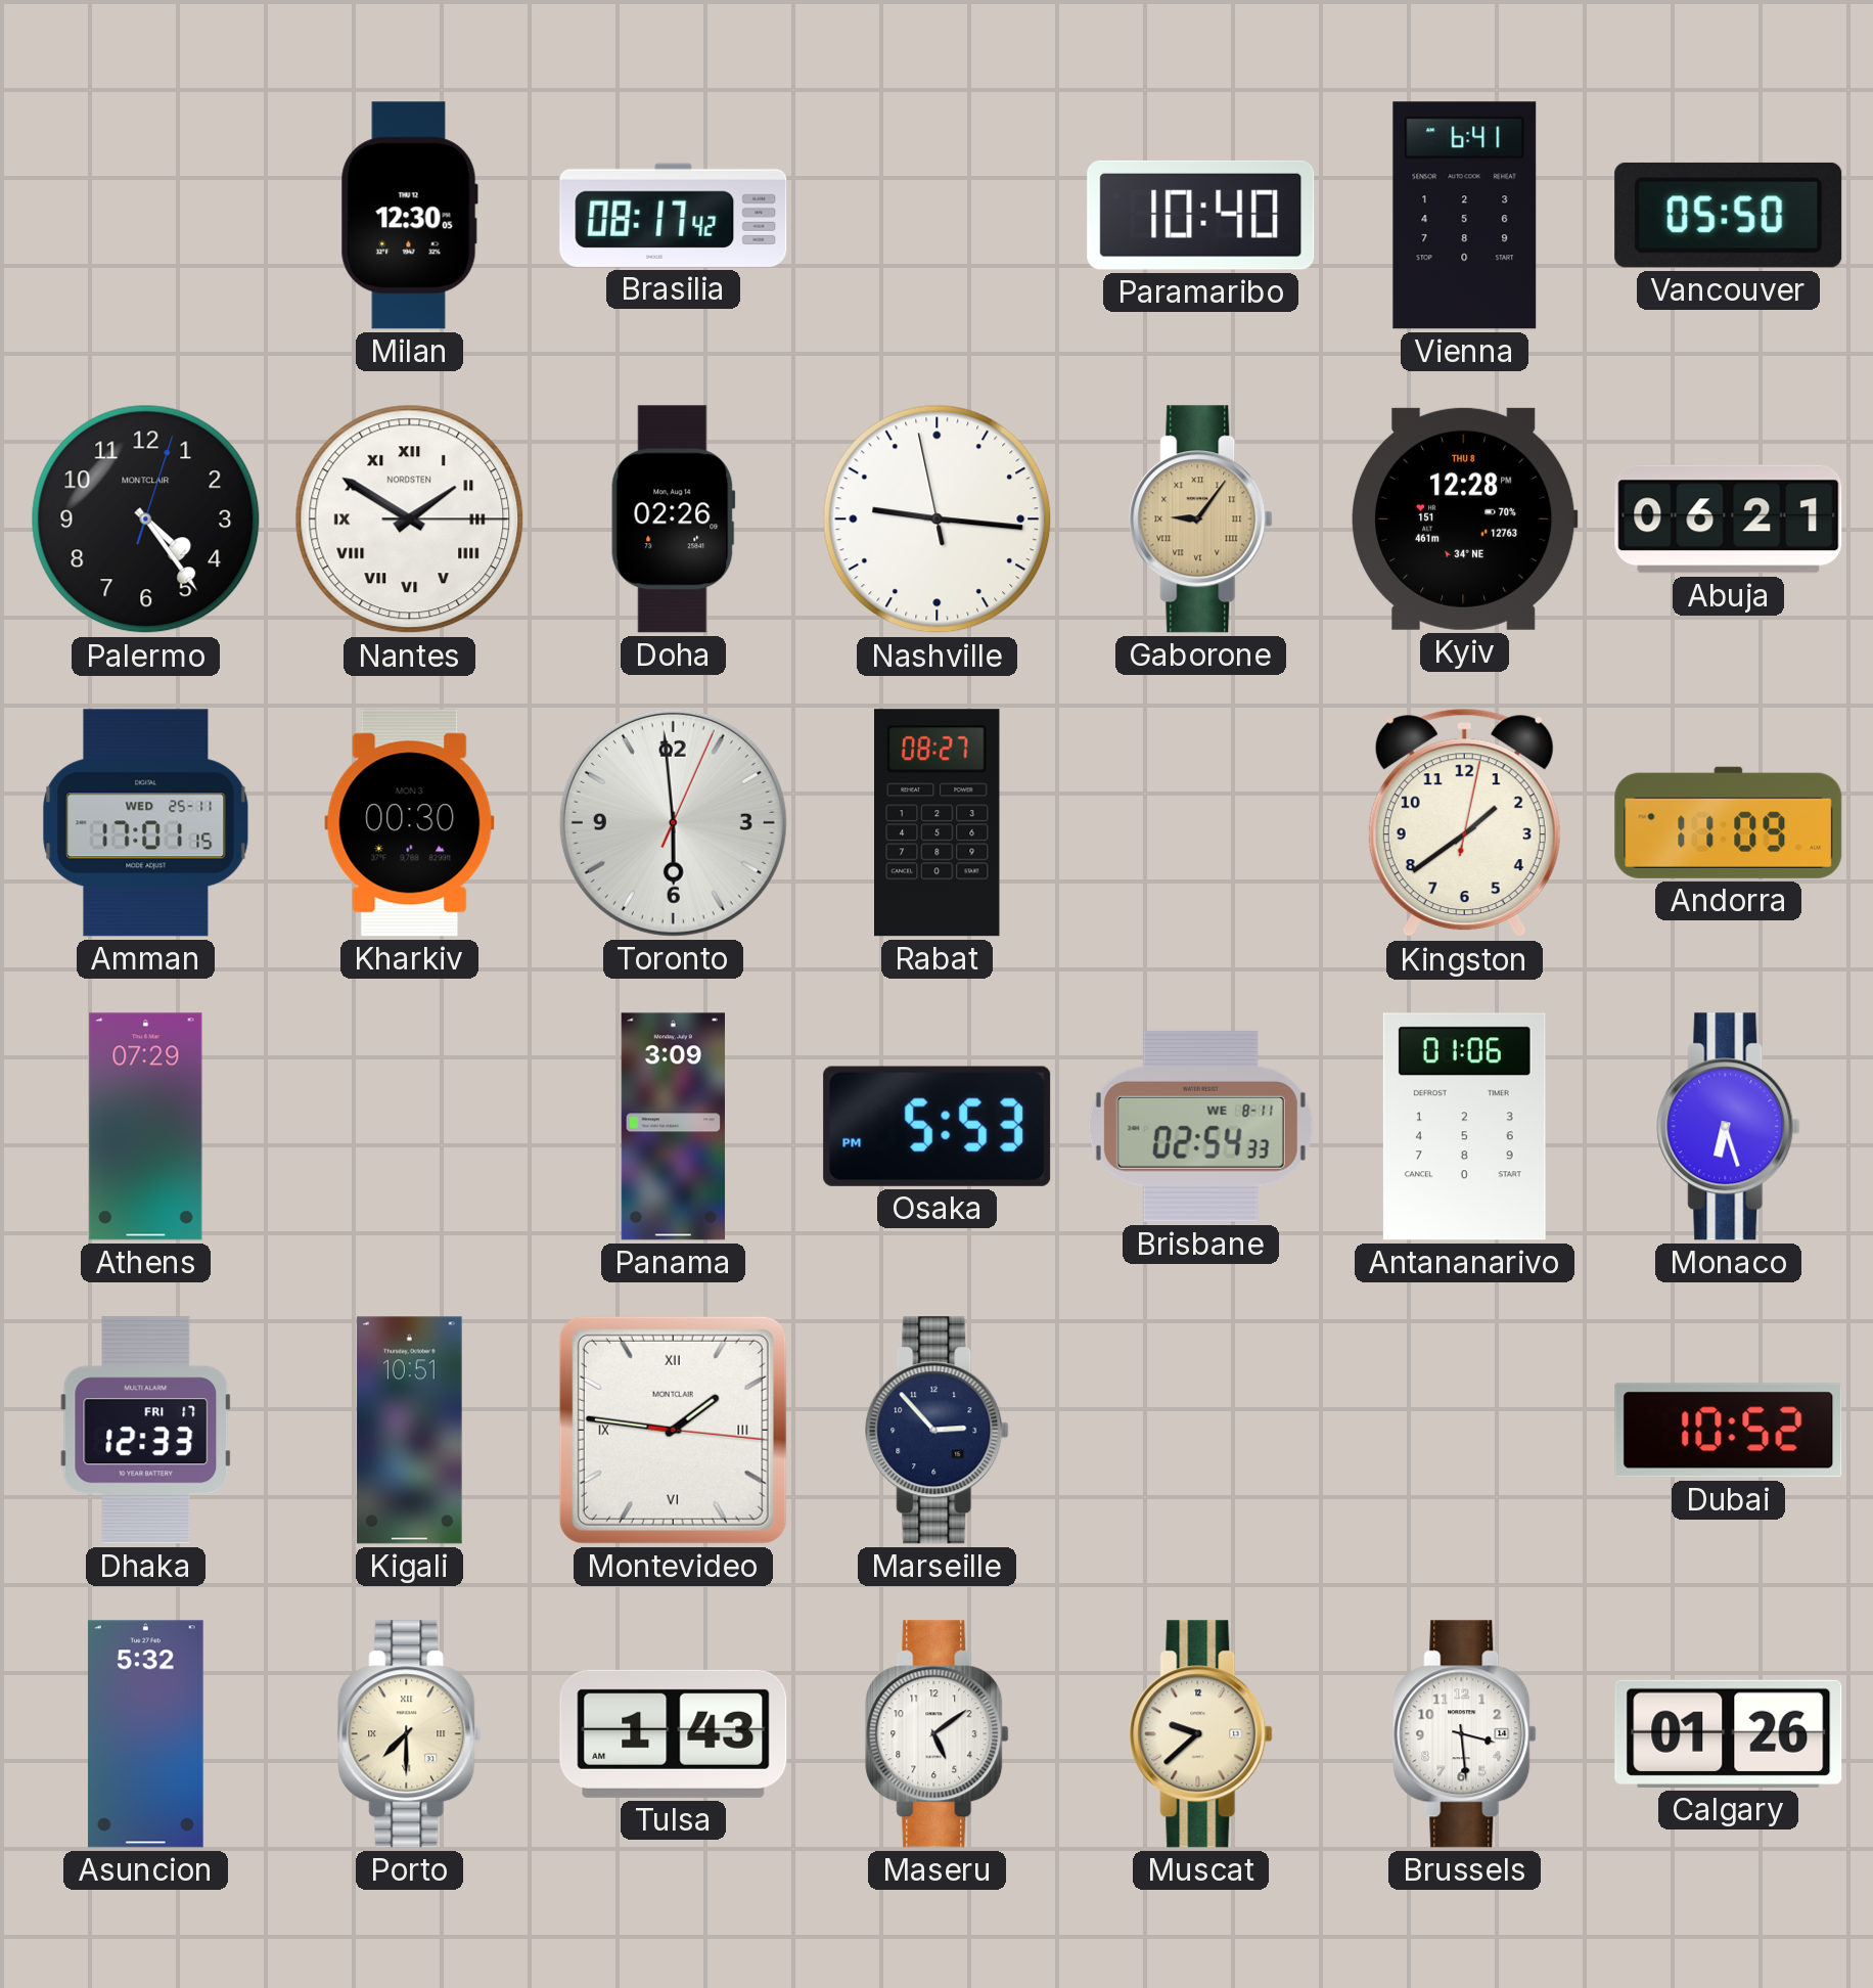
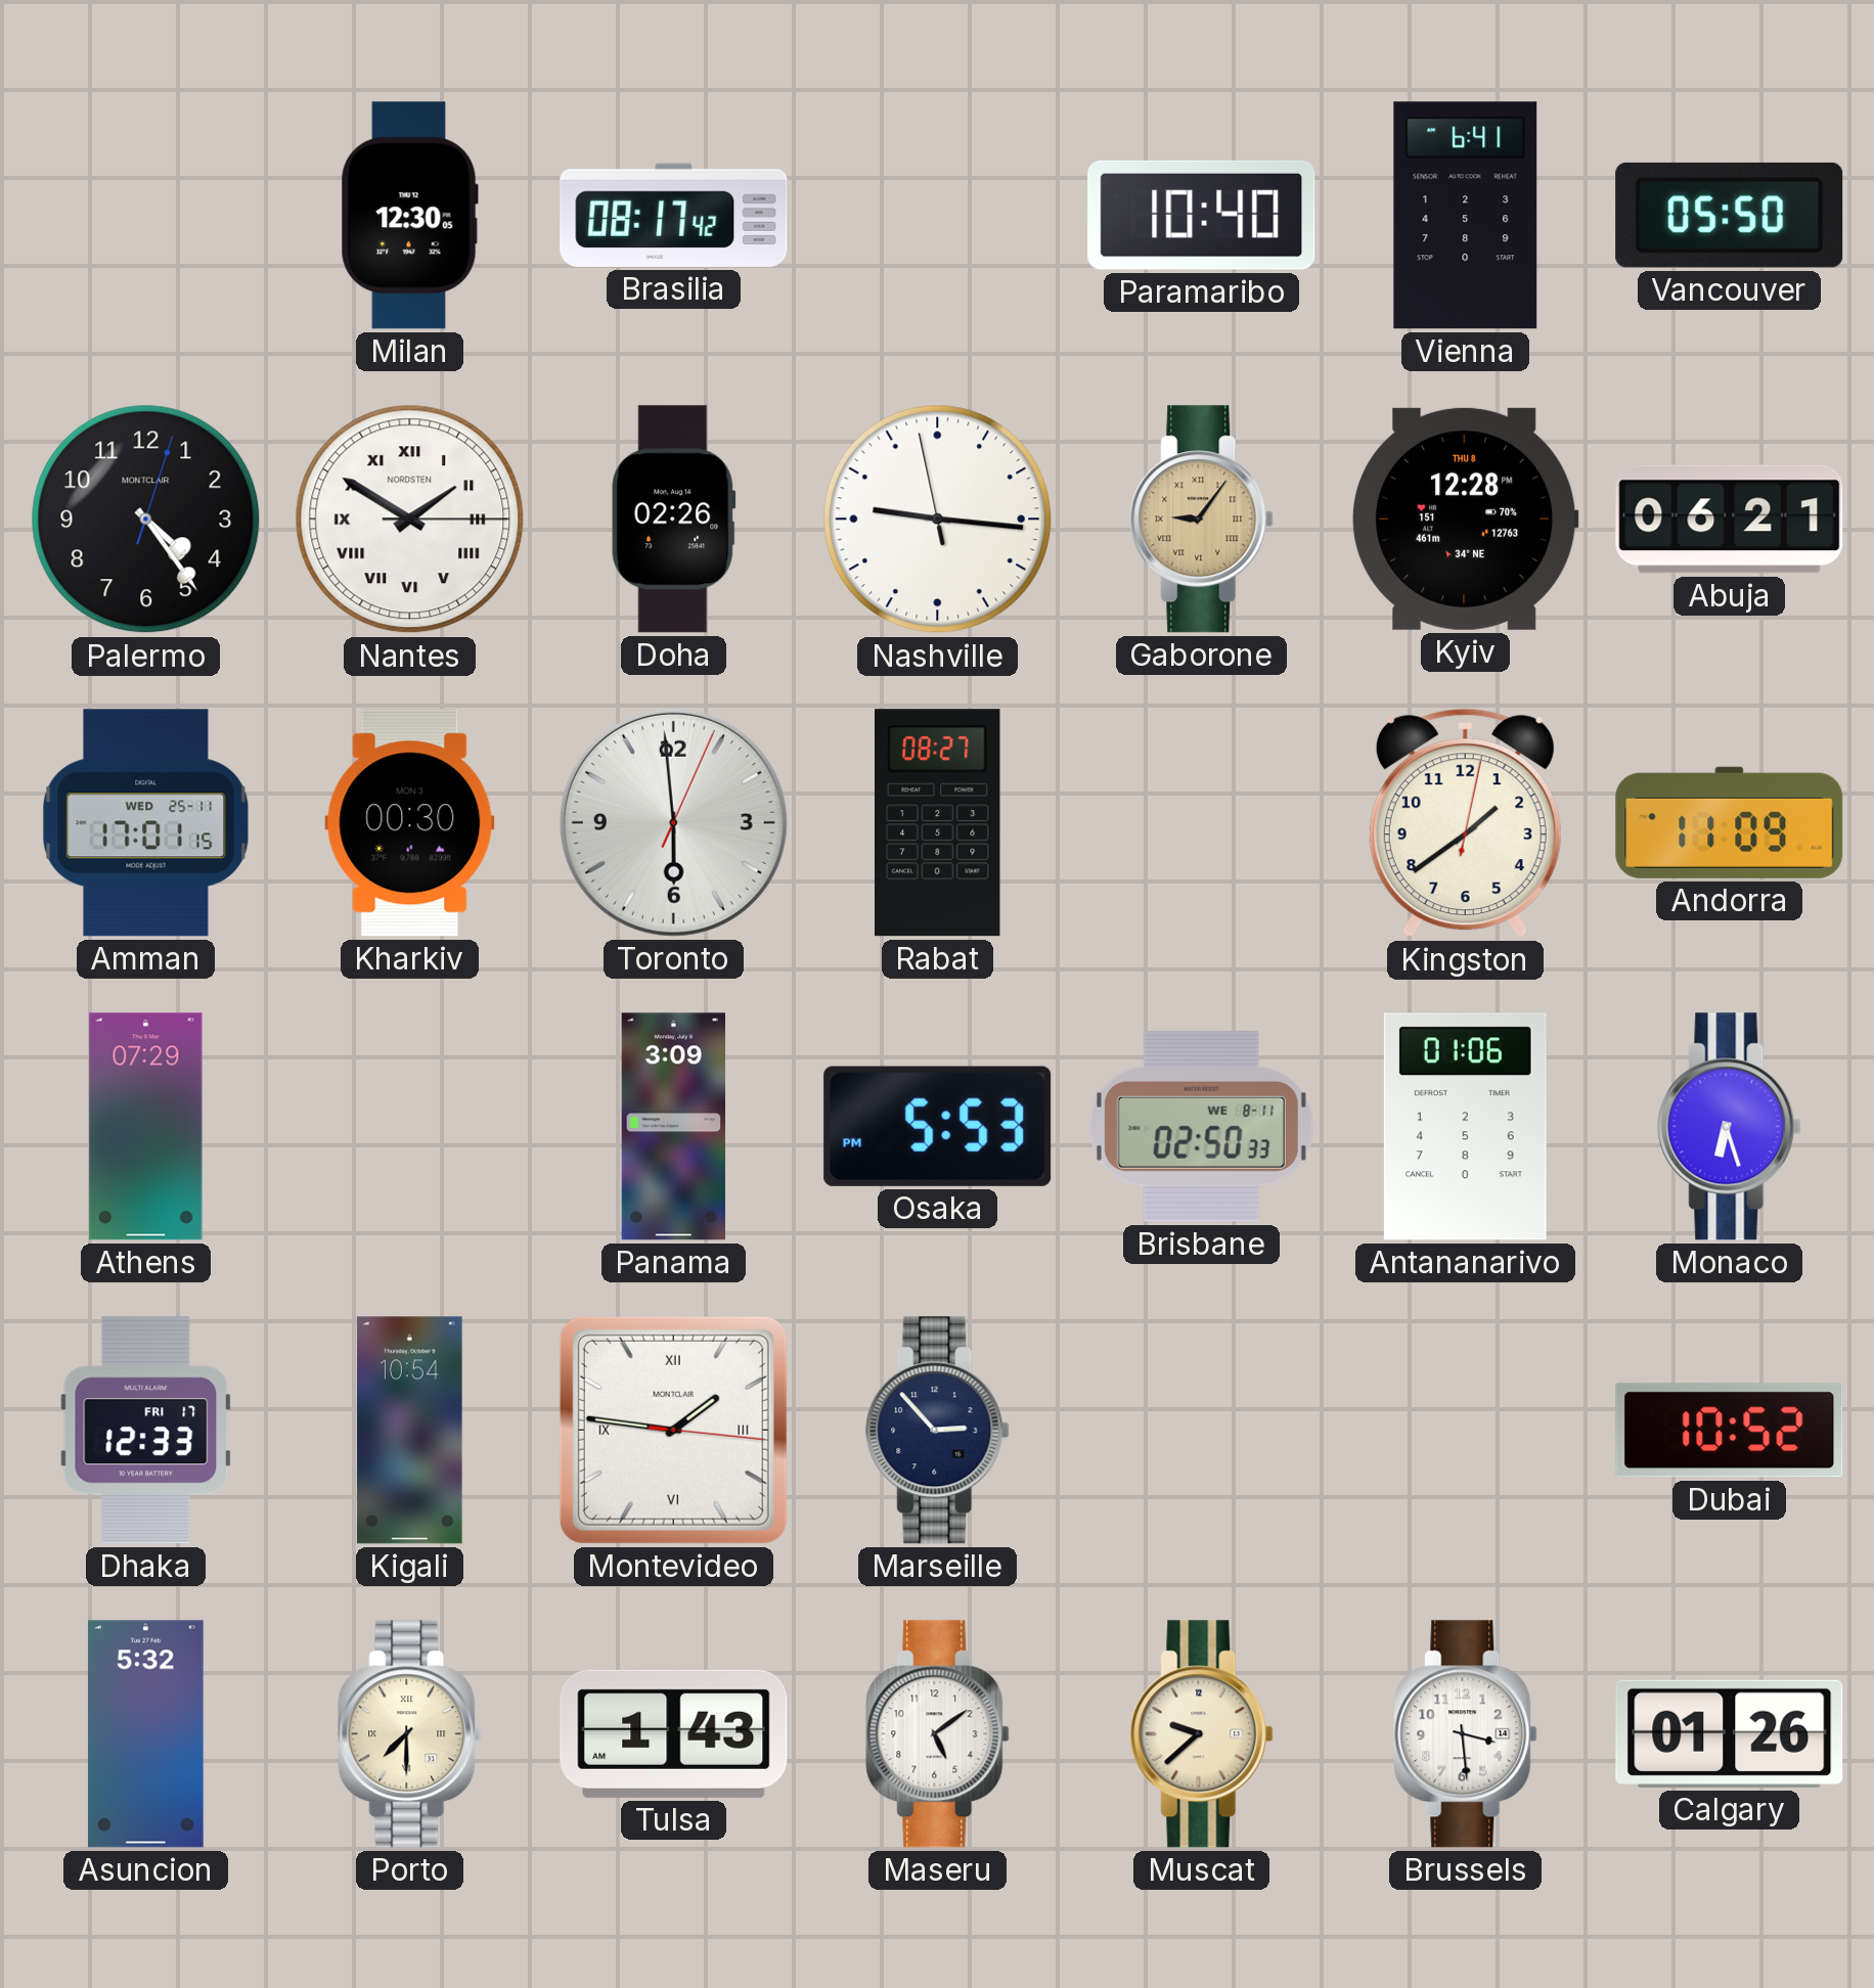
Brisbane: 02:54 -> 02:50 (1201, 1126)
Kigali: 10:51 -> 10:54 (410, 1431)
